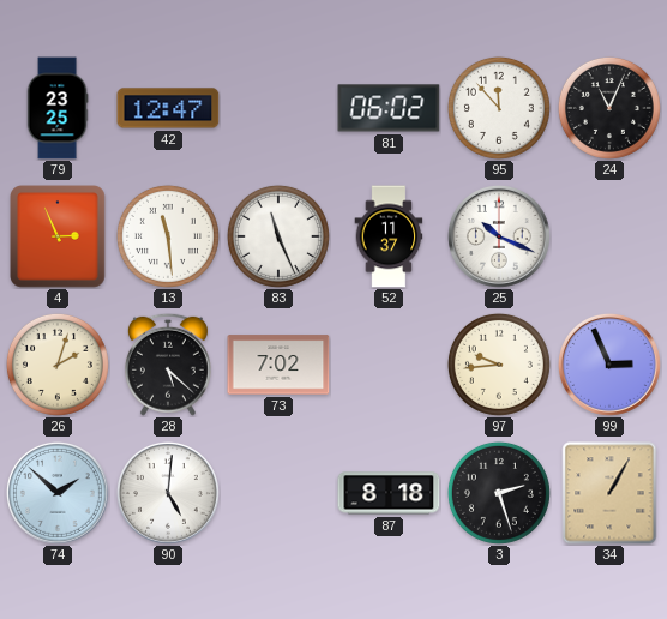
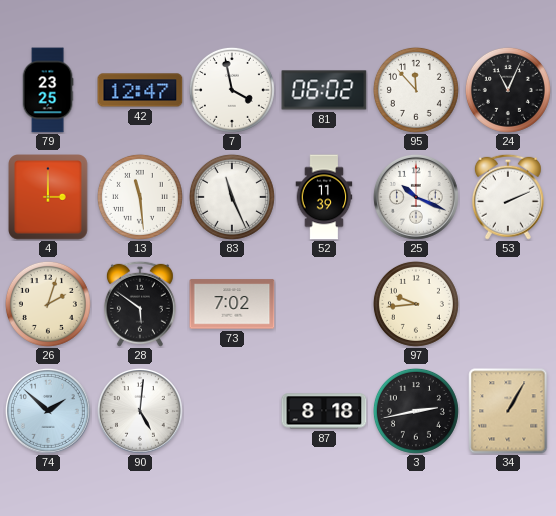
7: none -> 3:58 (232, 90)
4: 2:56 -> 3:00 (49, 198)
52: 11:37 -> 11:39 (324, 197)
53: none -> 2:11 (508, 197)
28: 5:22 -> 5:51 (140, 304)
99: 2:56 -> none (609, 365)
3: 2:27 -> 2:43 (416, 411)
